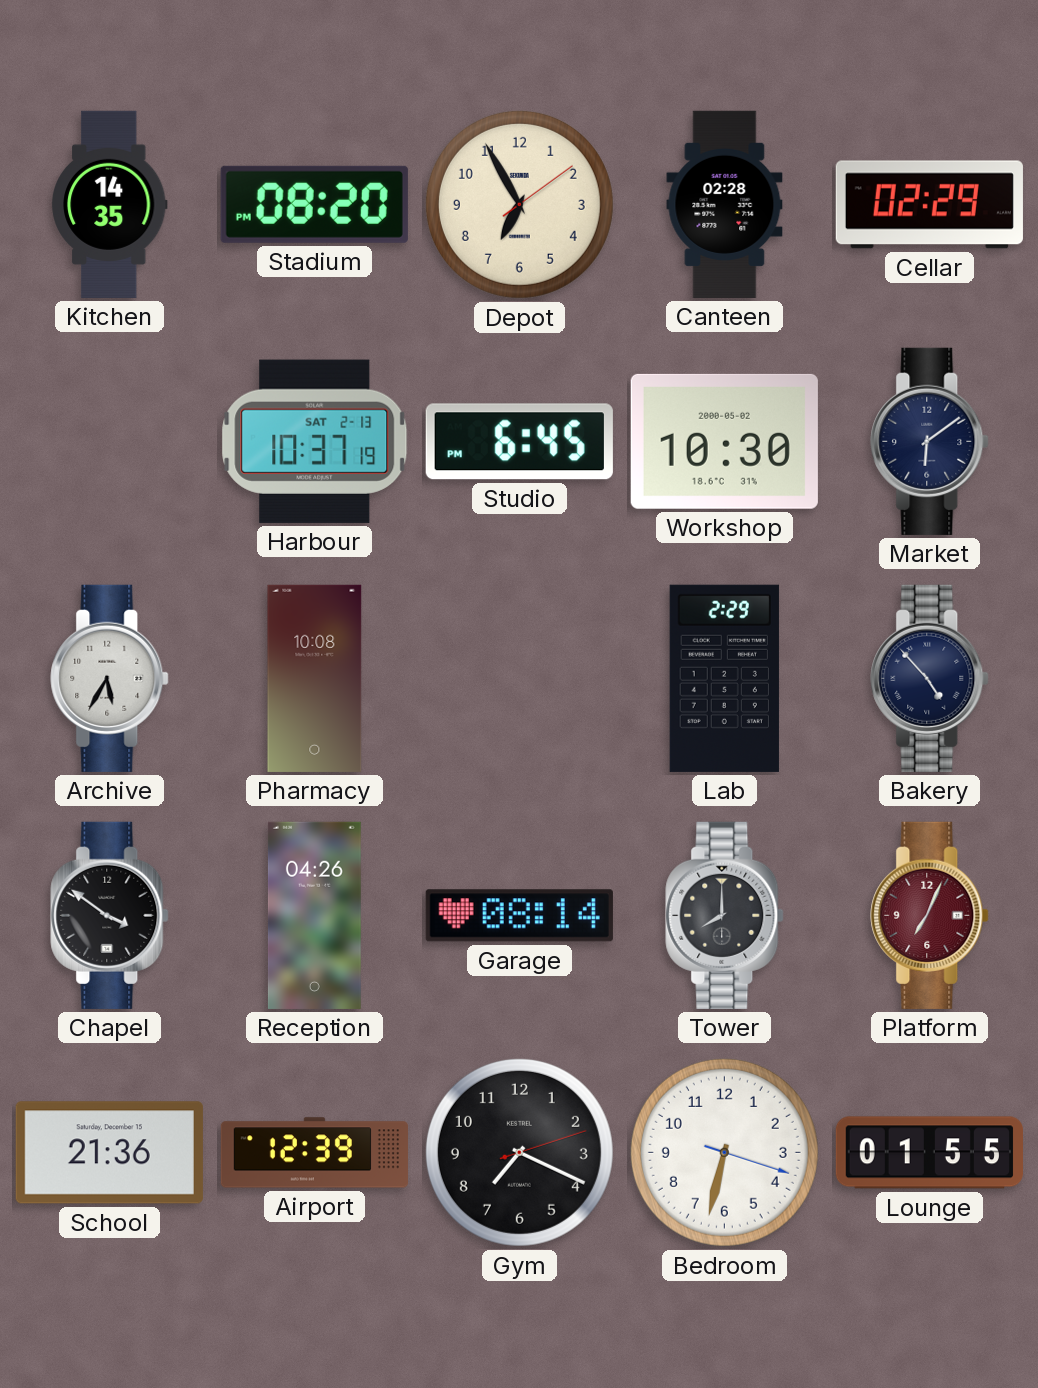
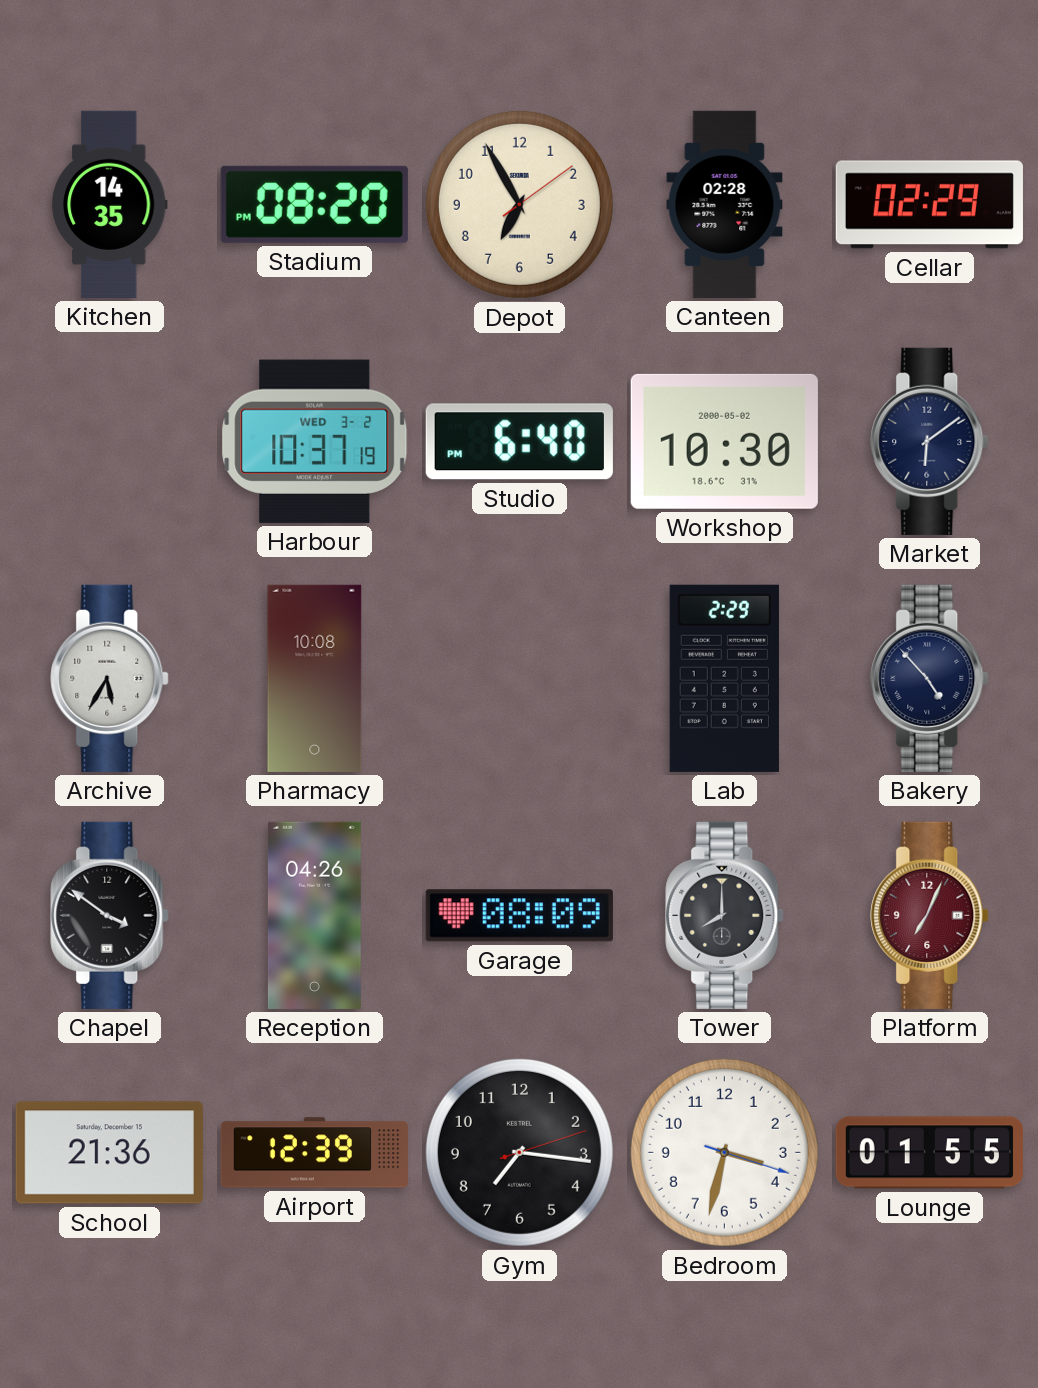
Harbour date: SAT 2-13 -> WED 3-2 (315, 441)
Studio: 6:45 -> 6:40 (519, 442)
Garage: 08:14 -> 08:09 (519, 916)
Gym: 7:19 -> 7:16 (519, 1152)
Bedroom: 6:32 -> 3:32 (724, 1152)
